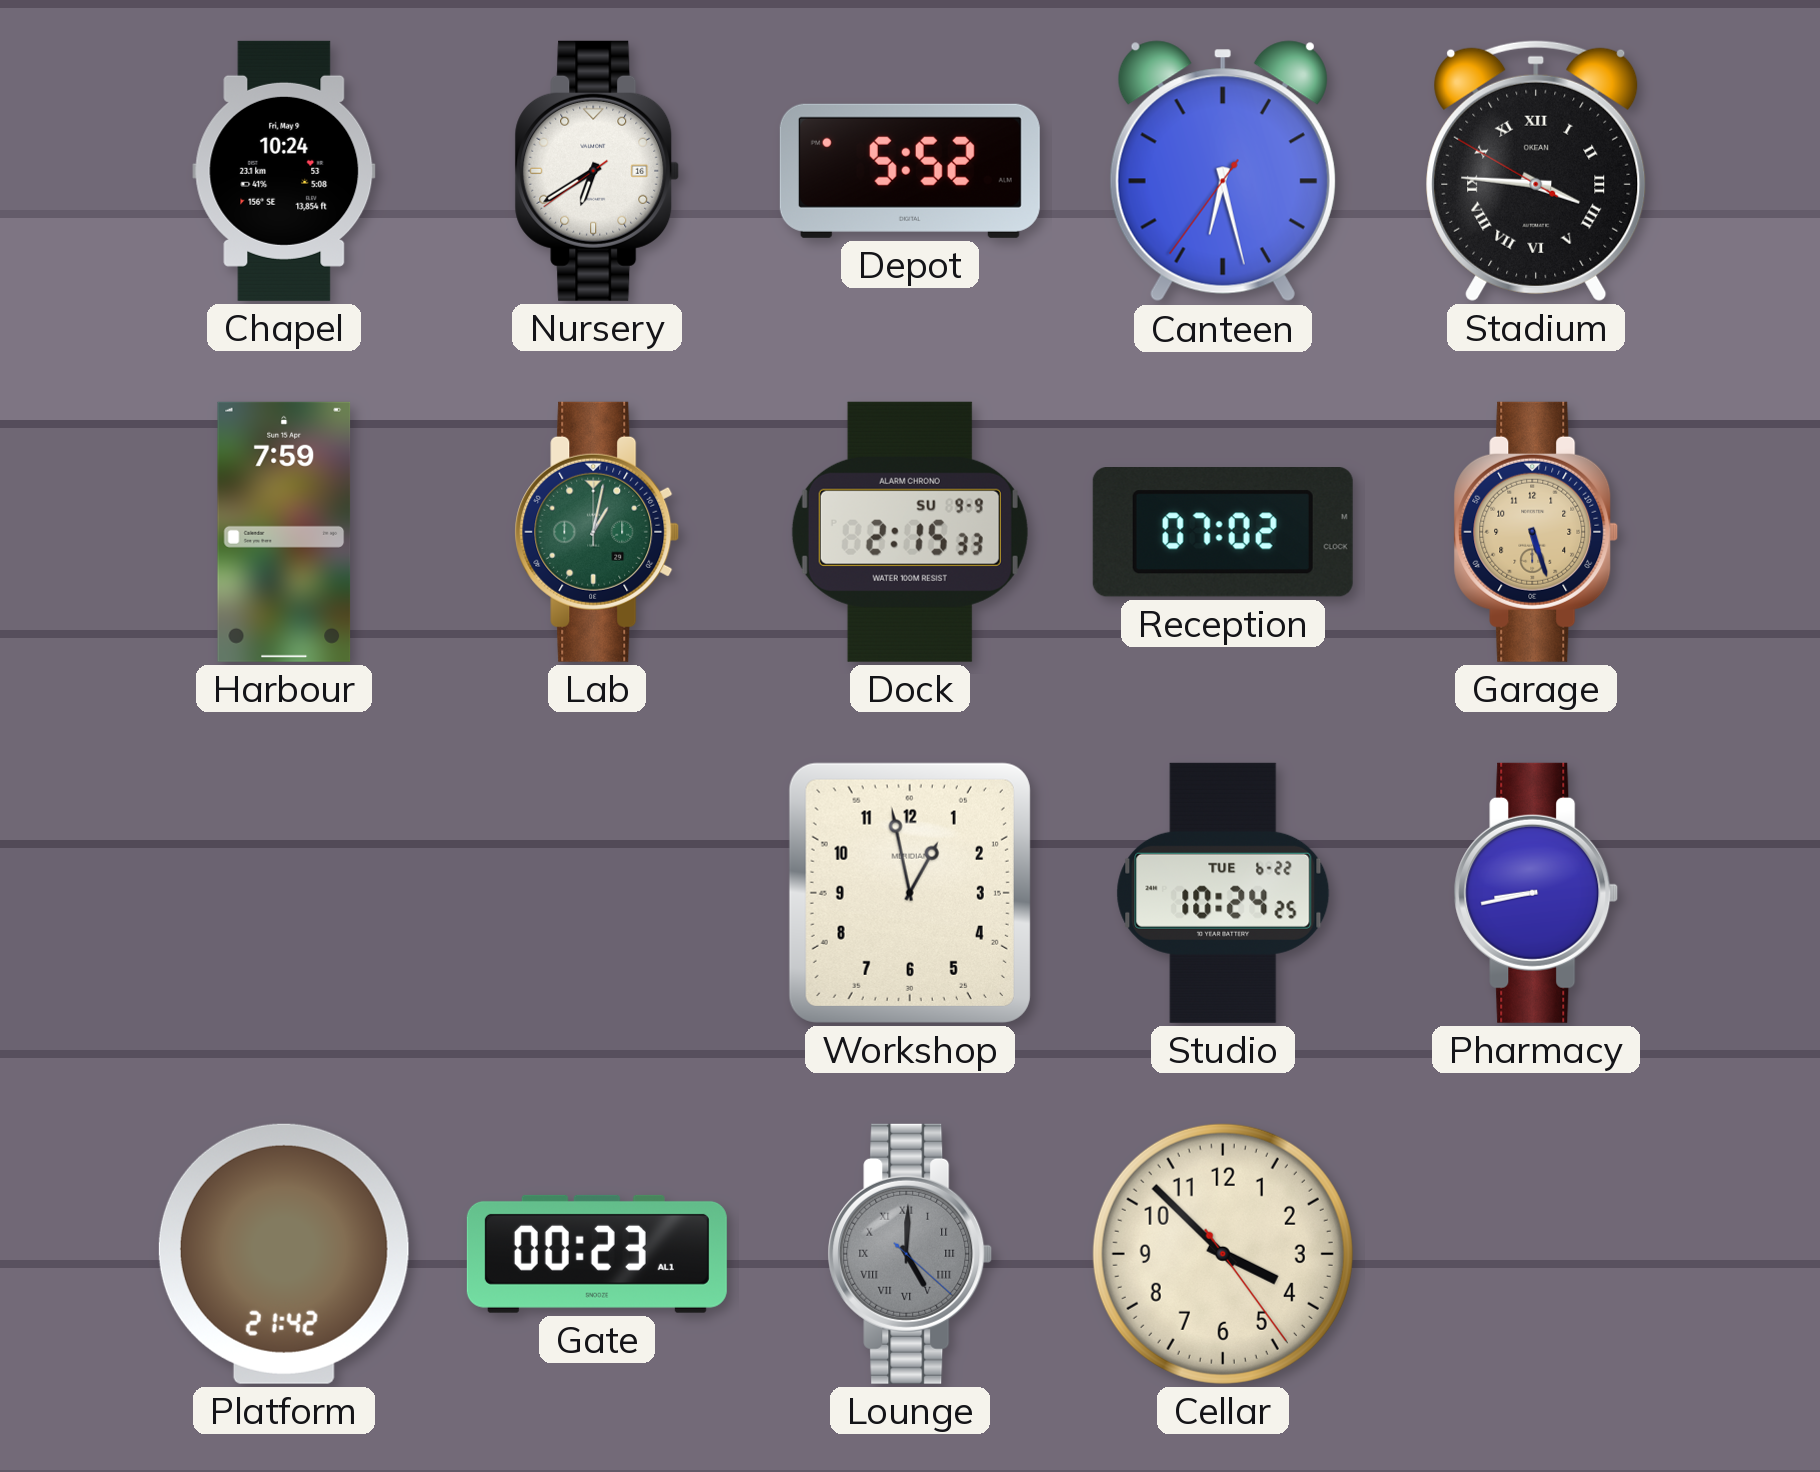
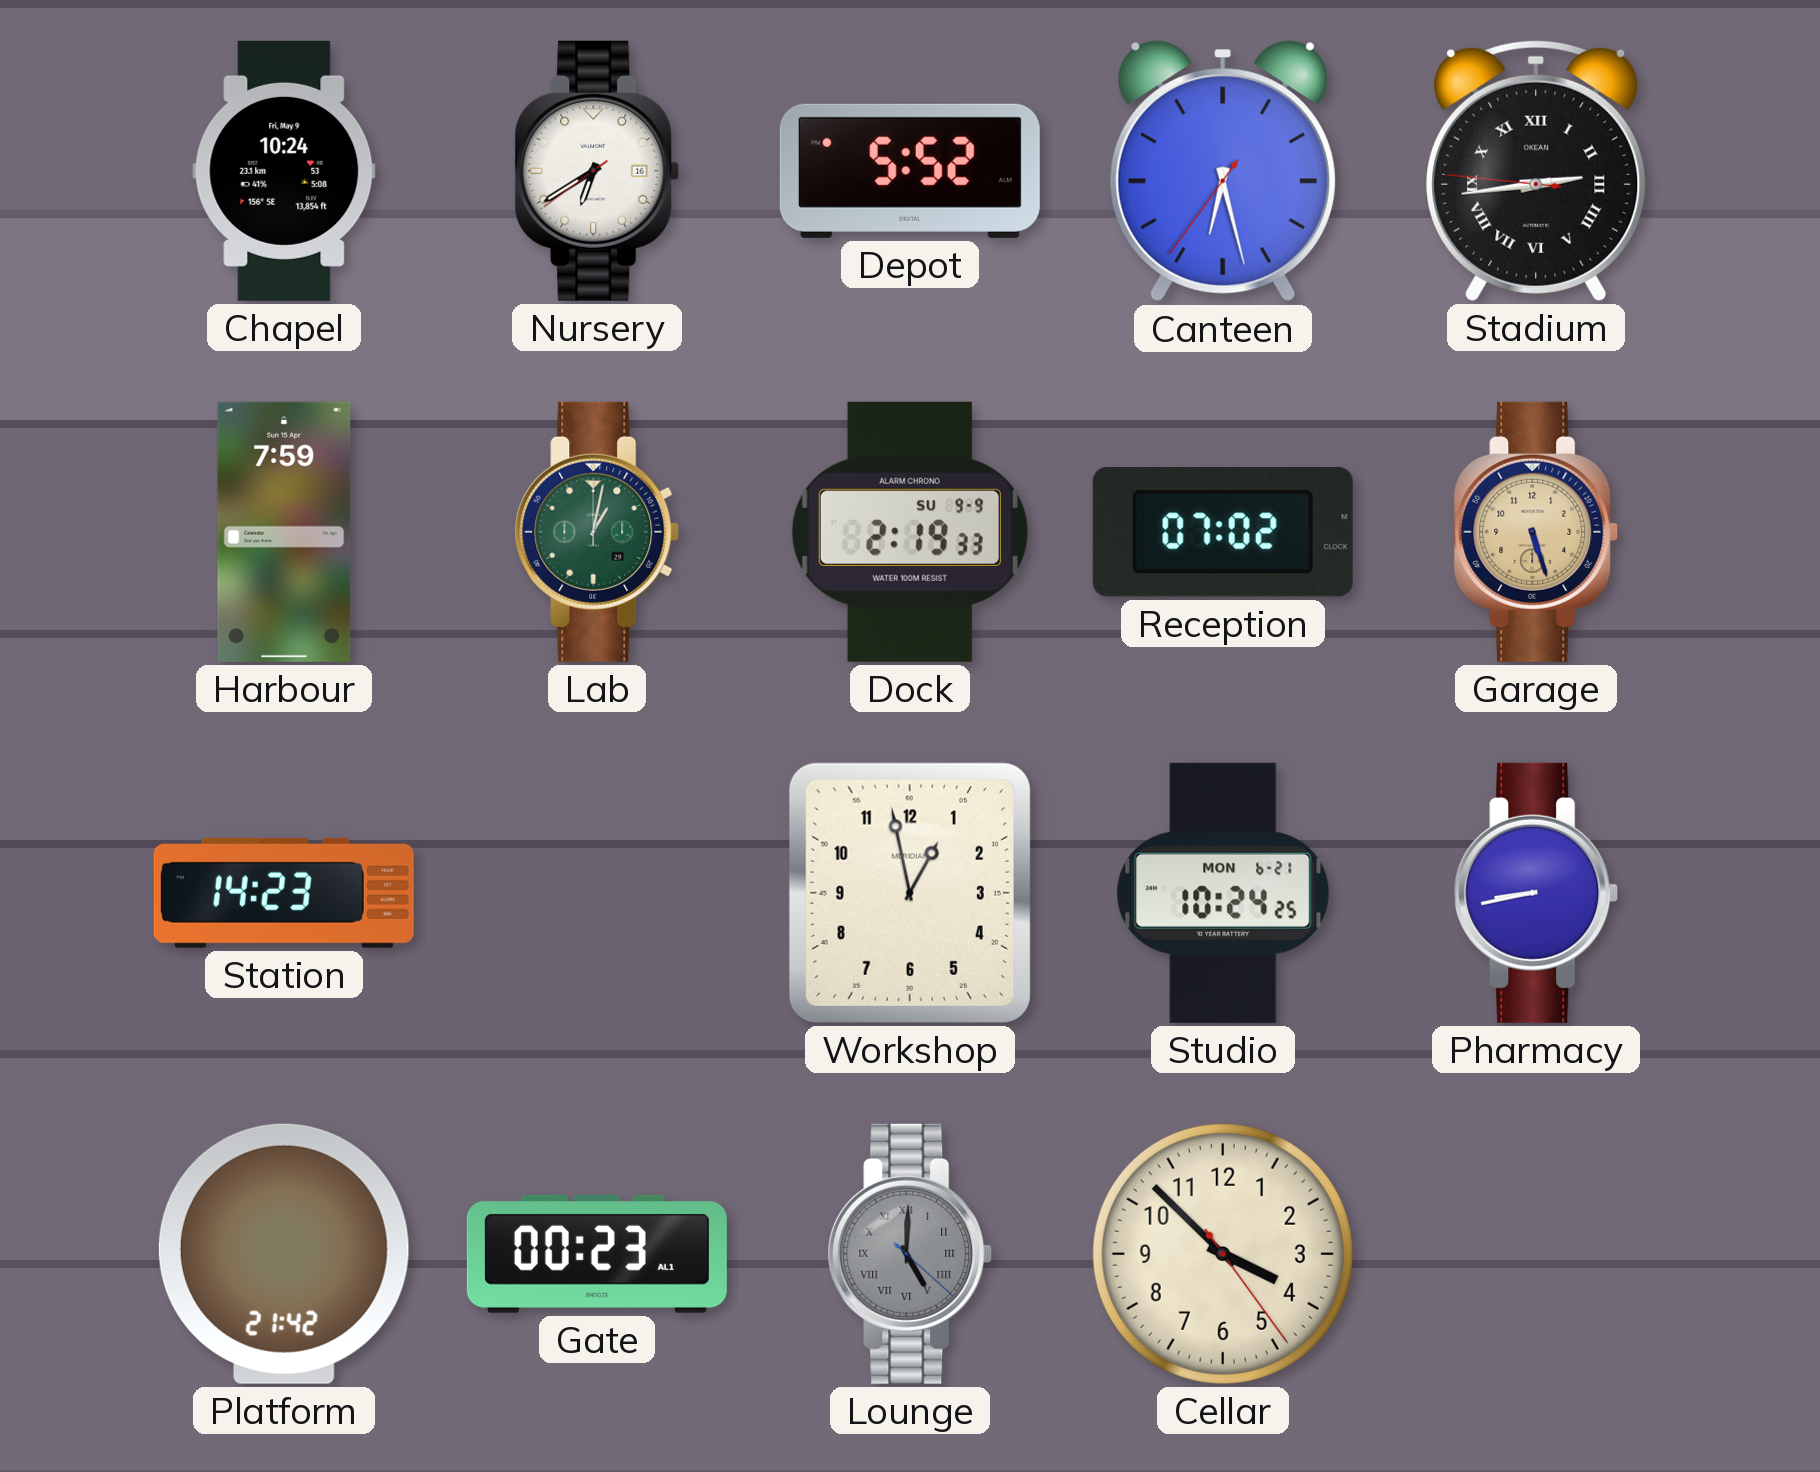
Stadium: 3:45 -> 2:43 (1536, 171)
Dock: 2:15 -> 2:19 (910, 532)
Station: none -> 14:23 (284, 893)
Studio date: TUE 6-22 -> MON 6-21 (1223, 893)
